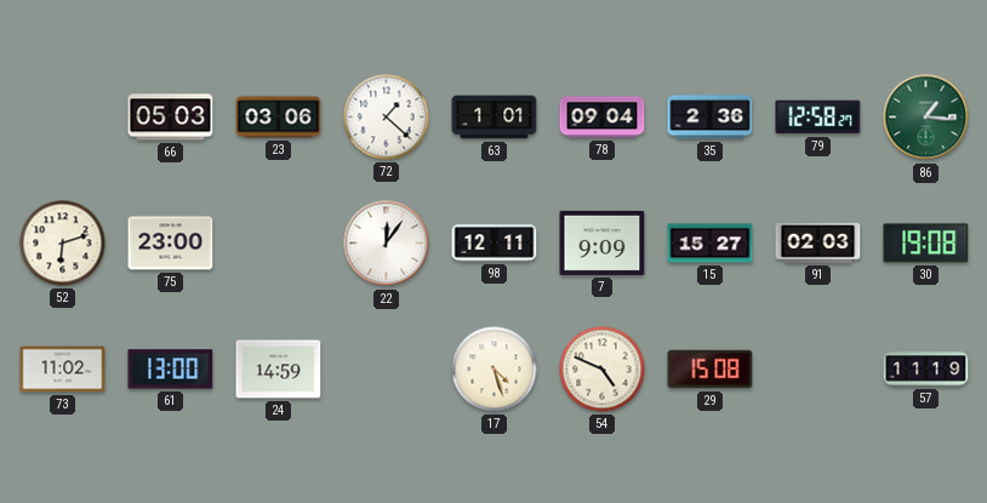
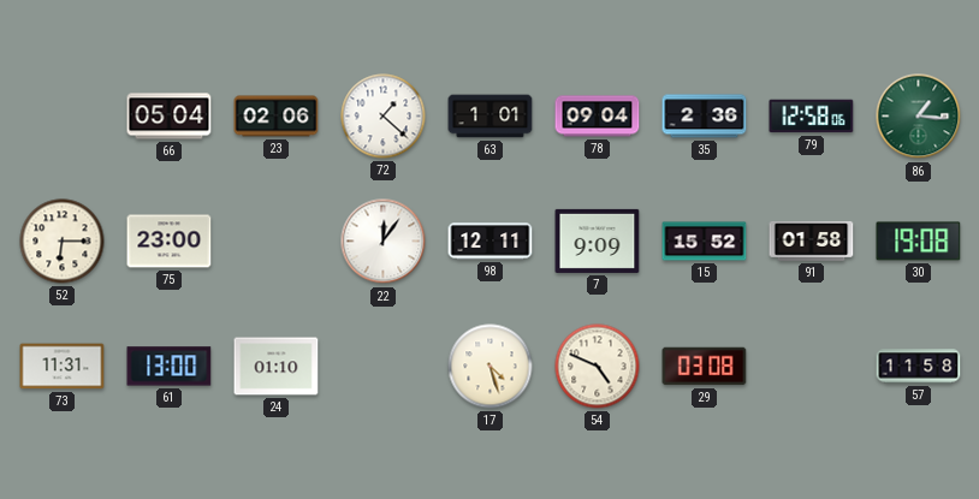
66: 05:03 -> 05:04 (170, 117)
23: 03:06 -> 02:06 (277, 117)
79: 12:58:27 -> 12:58:06 (812, 117)
52: 6:12 -> 6:15 (63, 242)
15: 15:27 -> 15:52 (705, 242)
91: 02:03 -> 01:58 (812, 242)
73: 11:02 -> 11:31 (63, 367)
24: 14:59 -> 01:10 (277, 367)
29: 15:08 -> 03:08 (705, 367)
57: 11:19 -> 11:58 (919, 367)
